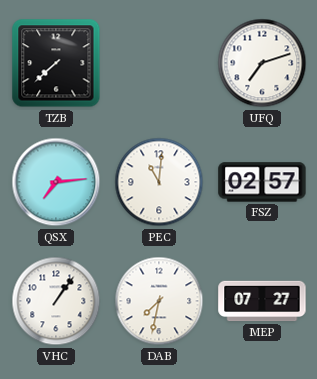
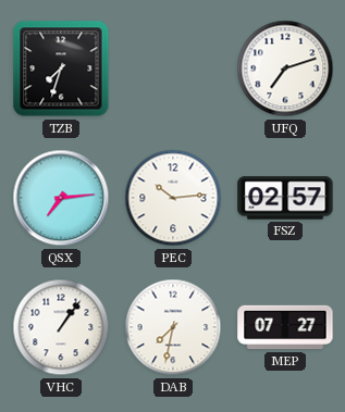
TZB: 7:38 -> 7:33 (61, 68)
PEC: 11:01 -> 10:14 (173, 198)
